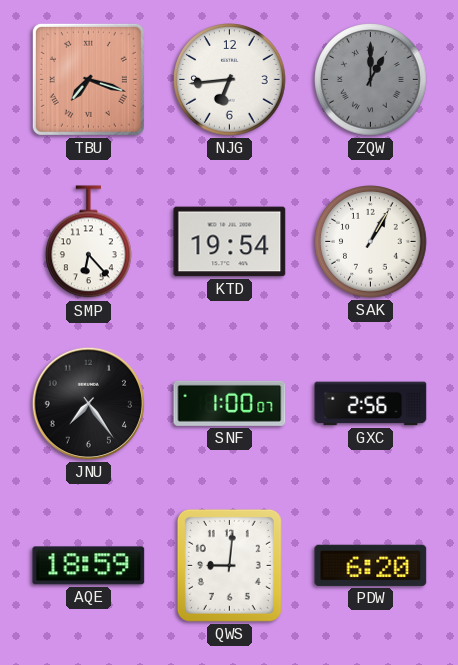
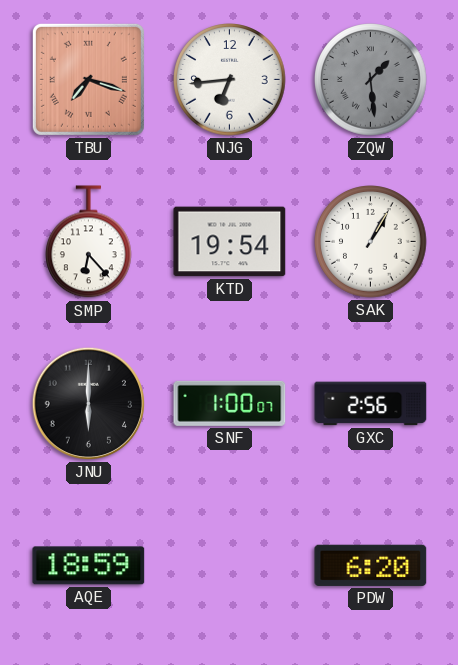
ZQW: 1:00 -> 1:29 (371, 80)
JNU: 7:24 -> 6:00 (88, 403)
QWS: 9:01 -> none (229, 565)
